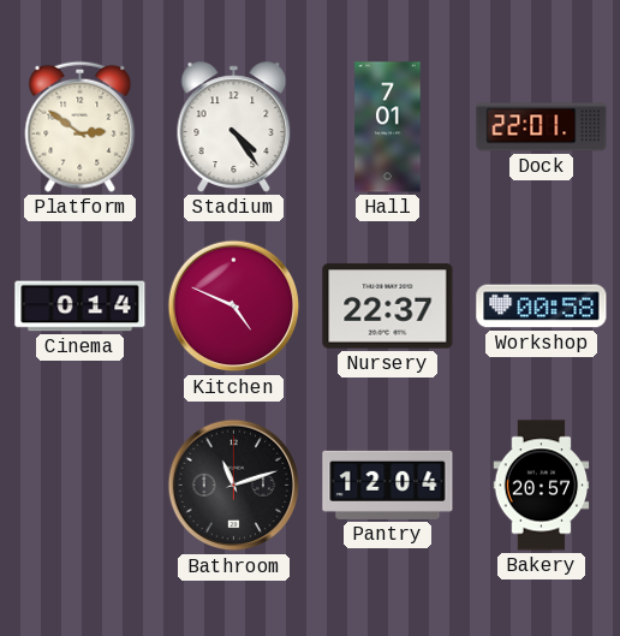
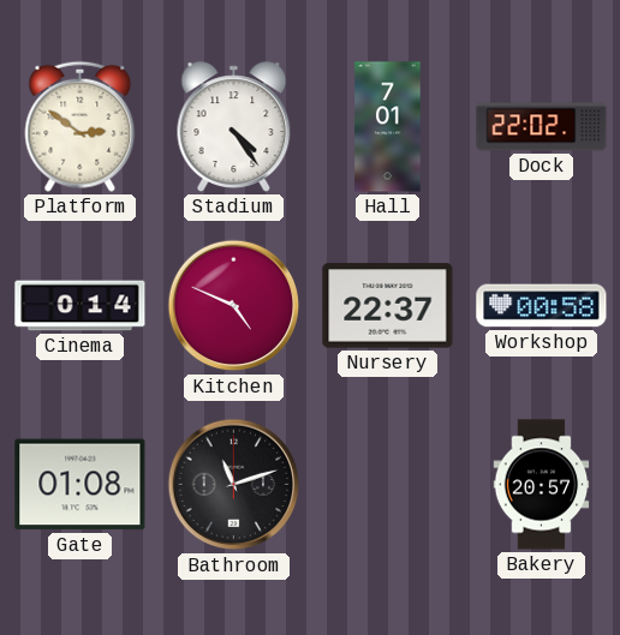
Dock: 22:01 -> 22:02 (542, 127)
Gate: none -> 01:08 (81, 485)
Pantry: 12:04 -> none (388, 485)
